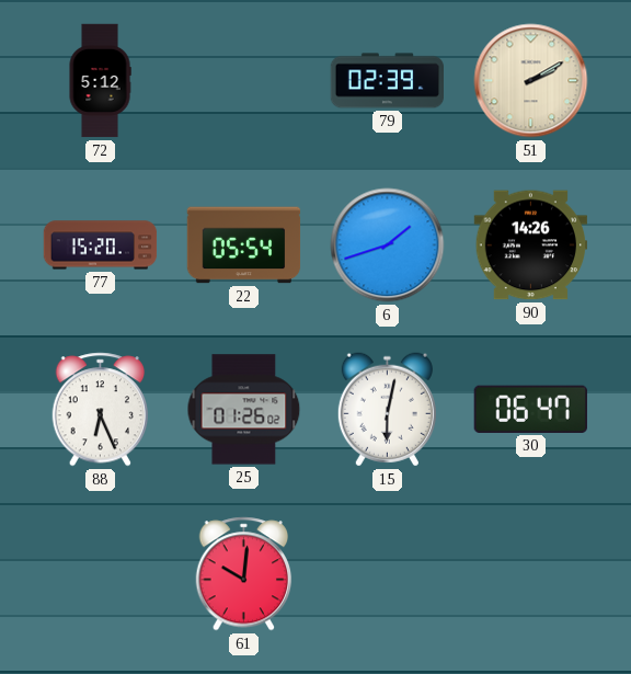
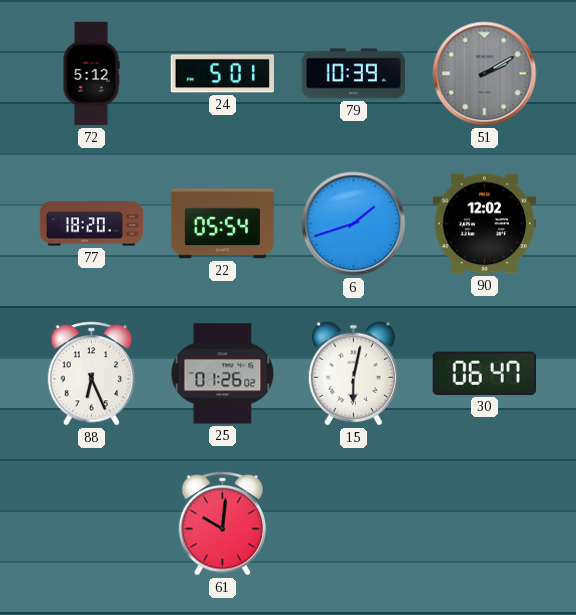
24: none -> 5:01 (222, 74)
79: 02:39 -> 10:39 (353, 74)
51 dial: cream -> grey (485, 74)
77: 15:20 -> 18:20 (92, 224)
90: 14:26 -> 12:02 (484, 224)
